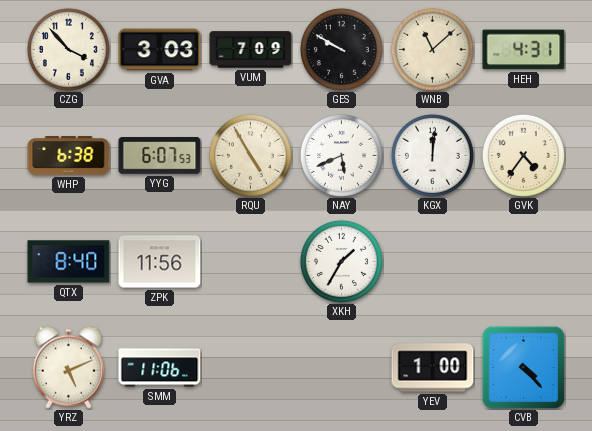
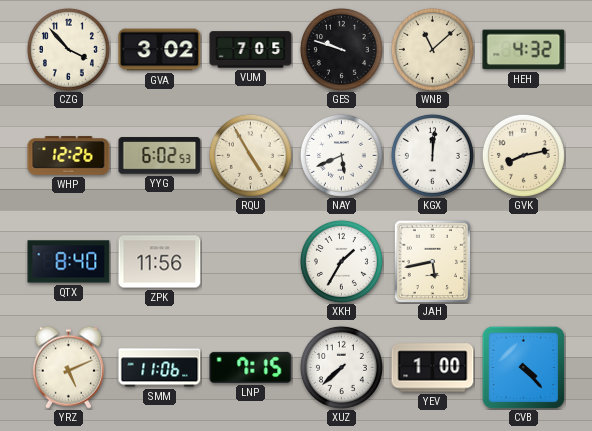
GVA: 3:03 -> 3:02 (160, 50)
VUM: 7:09 -> 7:05 (251, 50)
GES: 9:50 -> 9:48 (341, 49)
HEH: 4:31 -> 4:32 (524, 50)
WHP: 6:38 -> 12:26 (69, 156)
YYG: 6:07 -> 6:02 (160, 156)
GVK: 4:36 -> 8:13 (523, 155)
JAH: none -> 5:43 (432, 261)
LNP: none -> 7:15 (251, 367)
XUZ: none -> 7:38 (341, 367)
